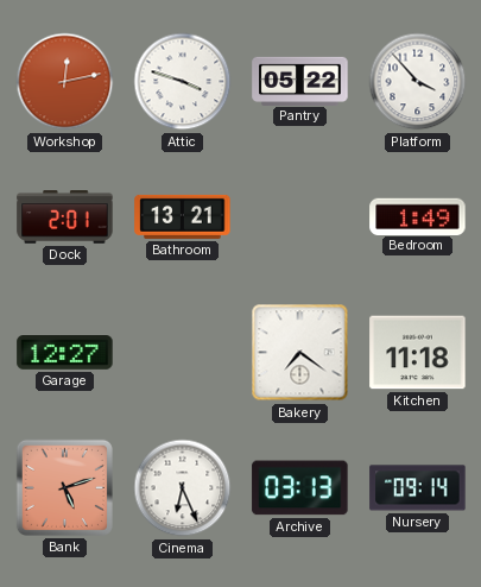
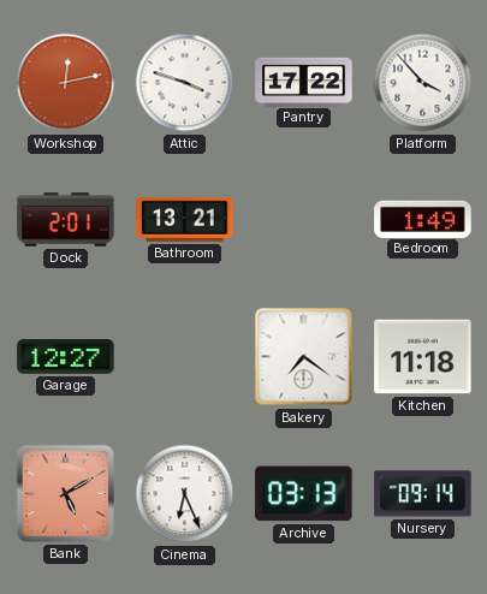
Pantry: 05:22 -> 17:22 (304, 82)
Bank: 5:12 -> 5:10 (65, 493)
